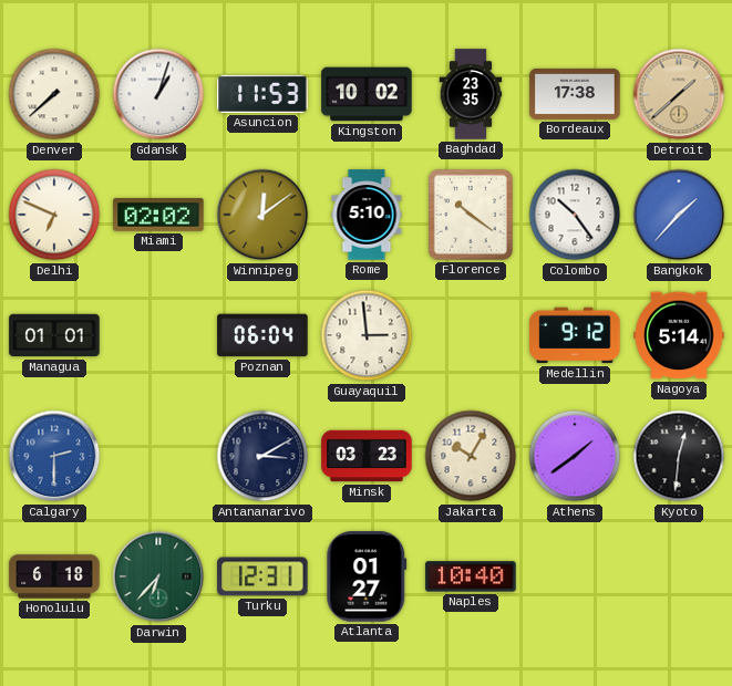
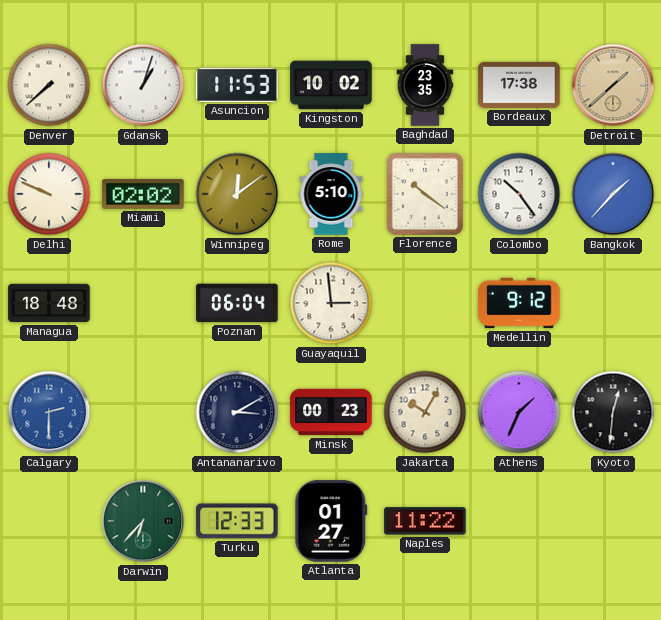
Delhi: 6:49 -> 9:49 (49, 194)
Managua: 01:01 -> 18:48 (49, 303)
Nagoya: 5:14 -> none (679, 335)
Minsk: 03:23 -> 00:23 (331, 412)
Athens: 1:39 -> 1:34 (519, 412)
Honolulu: 6:18 -> none (54, 576)
Turku: 12:31 -> 12:33 (237, 521)
Naples: 10:40 -> 11:22 (425, 521)
